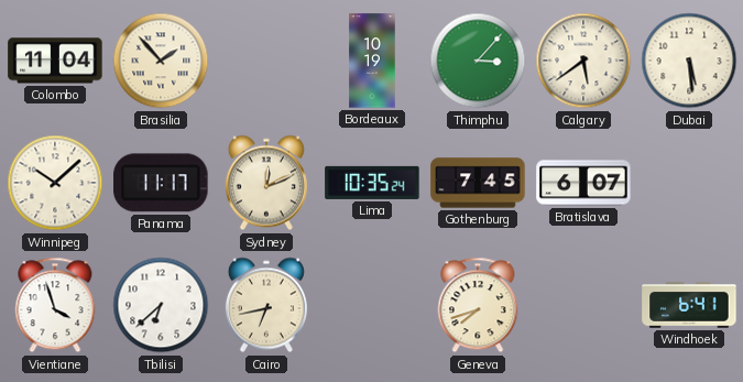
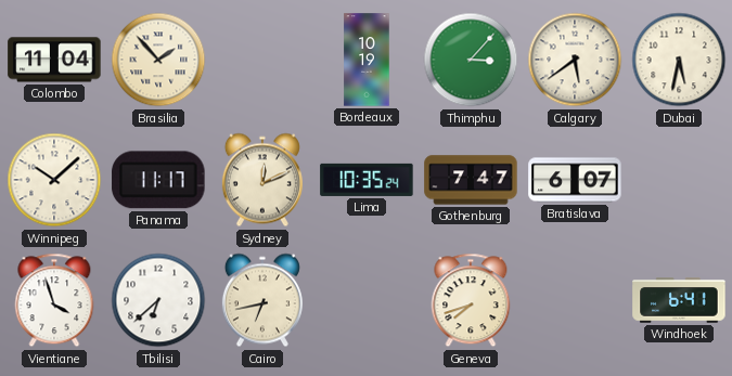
Dubai: 5:29 -> 5:32 (679, 60)
Gothenburg: 7:45 -> 7:47 (471, 180)
